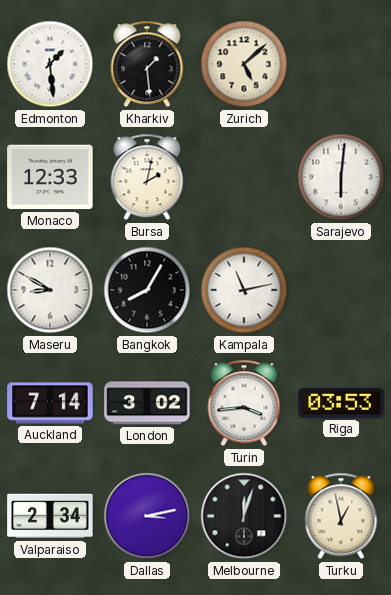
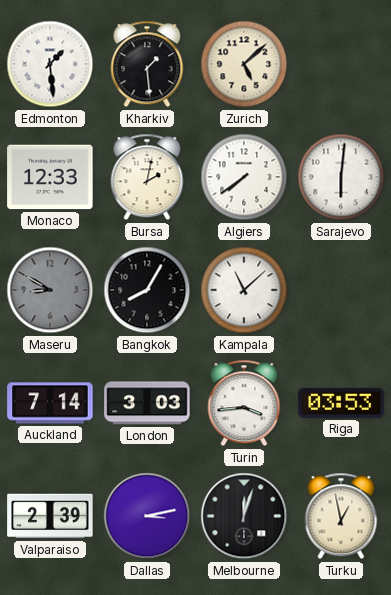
Algiers: none -> 7:39 (244, 177)
Maseru dial: white -> grey (50, 290)
Kampala: 11:13 -> 11:08 (244, 290)
London: 3:02 -> 3:03 (147, 403)
Valparaiso: 2:34 -> 2:39 (50, 516)
